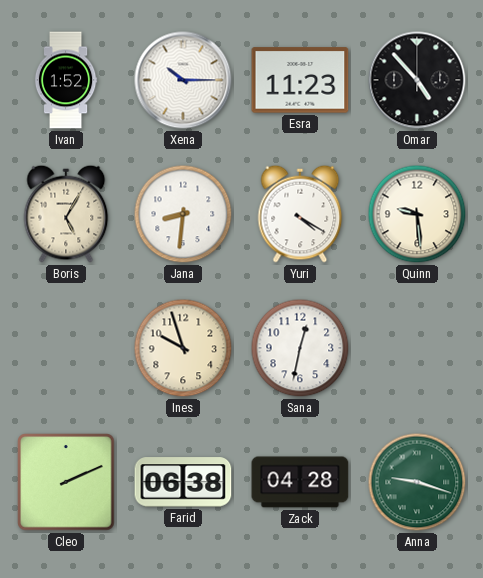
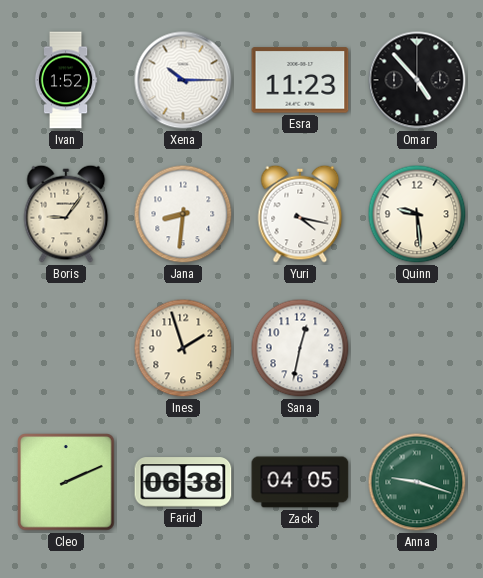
Boris: 5:05 -> 9:06 (66, 214)
Yuri: 4:20 -> 4:17 (300, 214)
Ines: 9:57 -> 1:57 (183, 348)
Zack: 04:28 -> 04:05 (300, 482)
